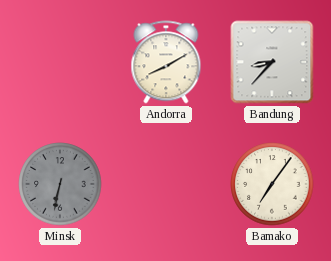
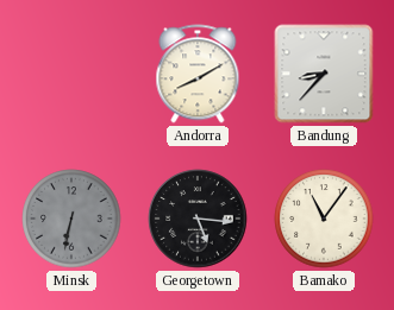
Georgetown: none -> 5:16 (198, 219)
Bamako: 7:06 -> 11:06 (324, 219)
